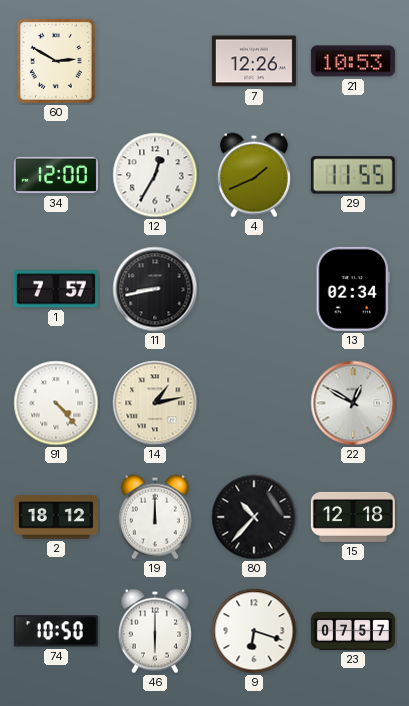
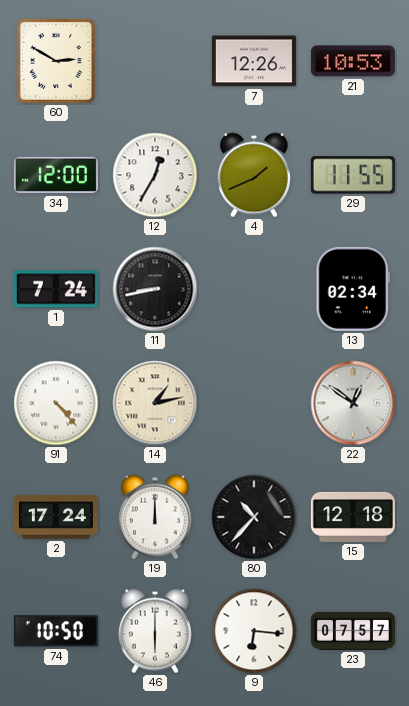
1: 7:57 -> 7:24 (56, 289)
22: 12:50 -> 12:51 (353, 403)
2: 18:12 -> 17:24 (56, 517)
9: 6:18 -> 6:16 (254, 631)
